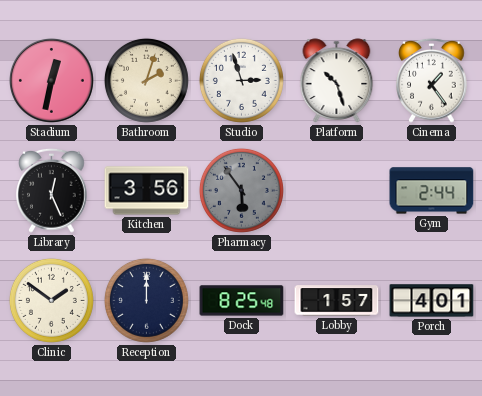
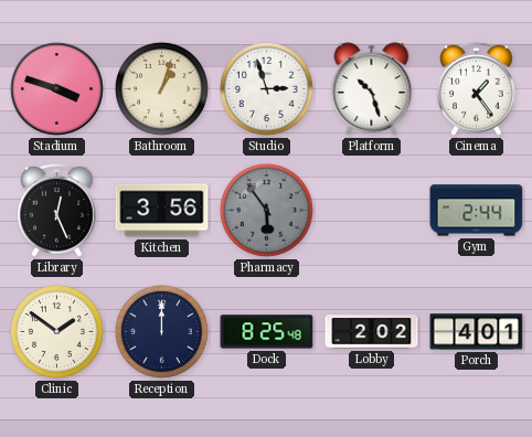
Stadium: 12:32 -> 3:48 (57, 89)
Bathroom: 2:03 -> 1:03 (161, 88)
Lobby: 1:57 -> 2:02 (372, 332)
